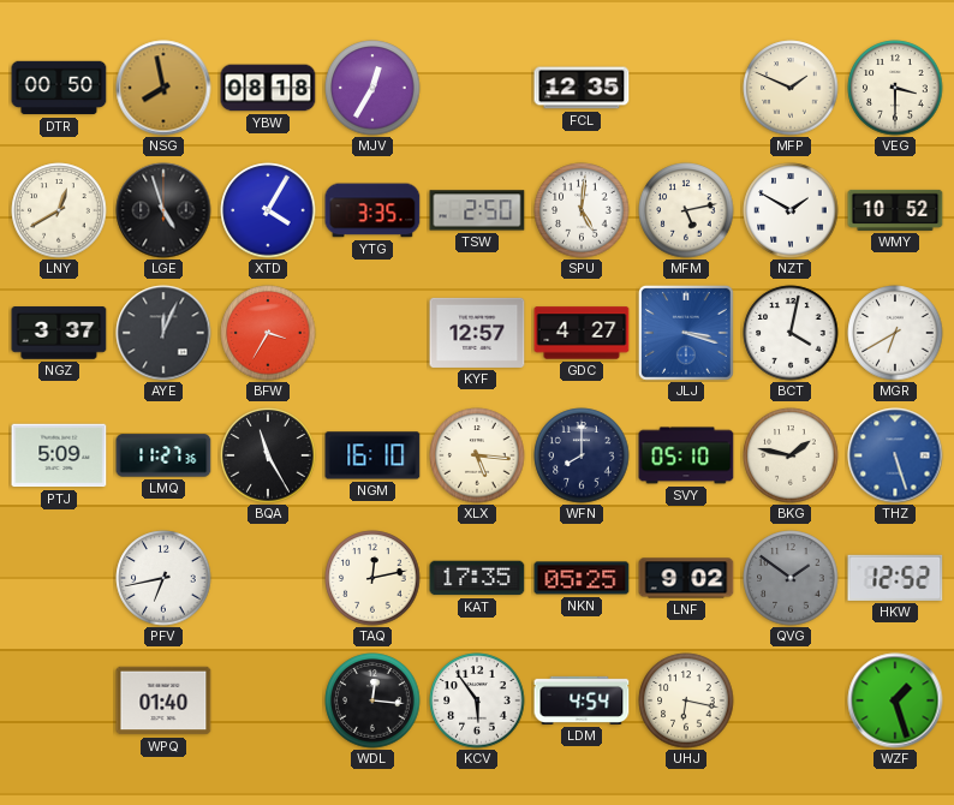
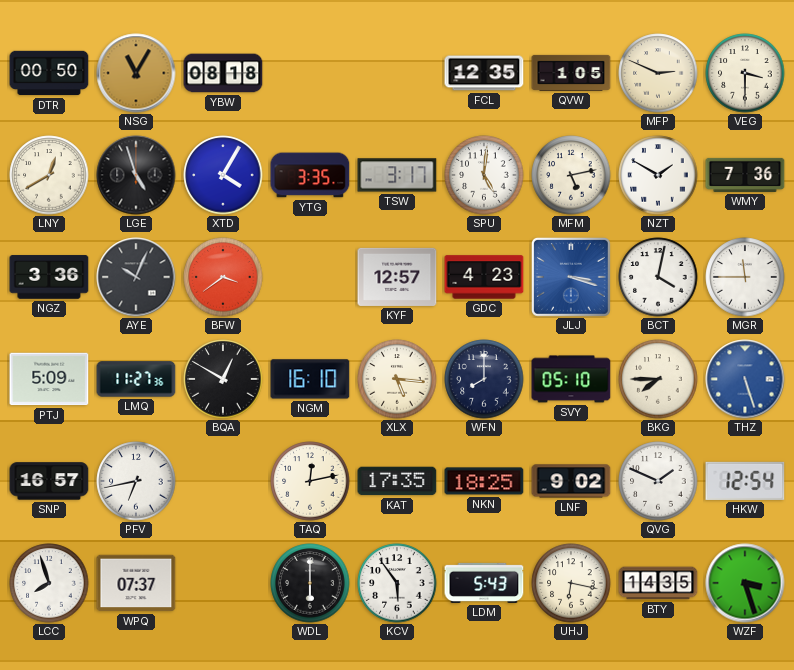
NSG: 7:58 -> 11:05 (136, 73)
MJV: 12:35 -> none (372, 88)
QVW: none -> 1:05 (571, 73)
MFP: 1:49 -> 2:49 (658, 73)
TSW: 2:50 -> 3:17 (397, 175)
WMY: 10:52 -> 7:36 (745, 175)
NGZ: 3:37 -> 3:36 (49, 277)
AYE: 12:04 -> 10:04 (136, 277)
BFW: 3:35 -> 3:39 (223, 277)
GDC: 4:27 -> 4:23 (484, 277)
MGR: 6:40 -> 11:45 (745, 277)
BQA: 11:25 -> 12:50 (223, 379)
BKG: 1:47 -> 7:45 (658, 379)
SNP: none -> 16:57 (49, 481)
NKN: 05:25 -> 18:25 (484, 481)
QVG: 1:51 -> 1:49 (658, 481)
QVG dial: grey -> white (658, 481)
HKW: 12:52 -> 12:54 (745, 481)
LCC: none -> 7:57 (49, 583)
WPQ: 01:40 -> 07:37 (136, 583)
WDL: 12:16 -> 6:00 (310, 583)
LDM: 4:54 -> 5:43 (484, 583)
BTY: none -> 14:35 (658, 583)
WZF: 1:27 -> 3:27 (745, 583)
